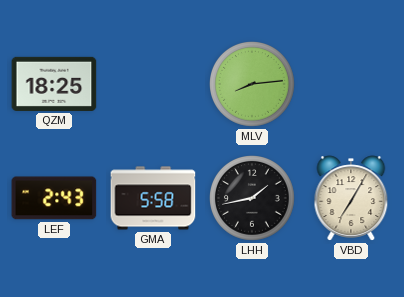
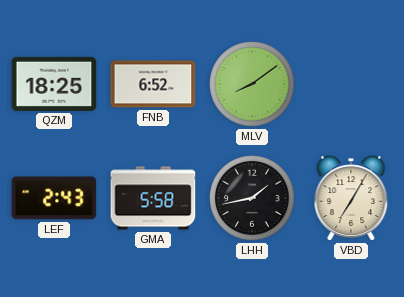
FNB: none -> 6:52 (153, 84)
MLV: 8:14 -> 8:09 (253, 85)
